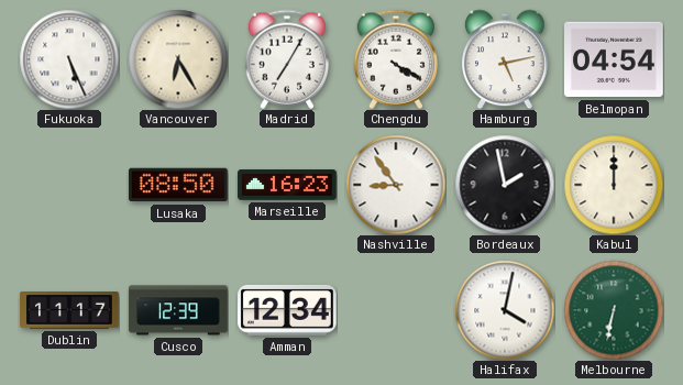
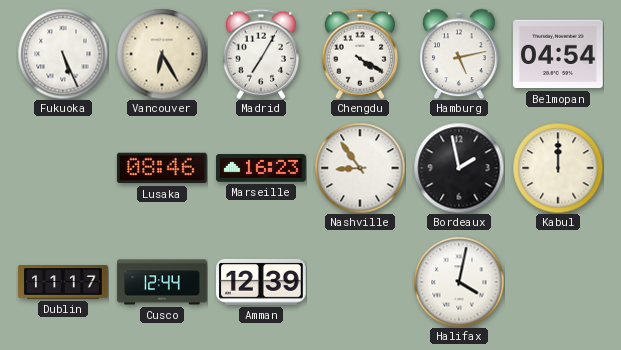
Lusaka: 08:50 -> 08:46 (163, 168)
Cusco: 12:39 -> 12:44 (162, 282)
Amman: 12:34 -> 12:39 (261, 282)
Melbourne: 6:32 -> none (614, 310)
